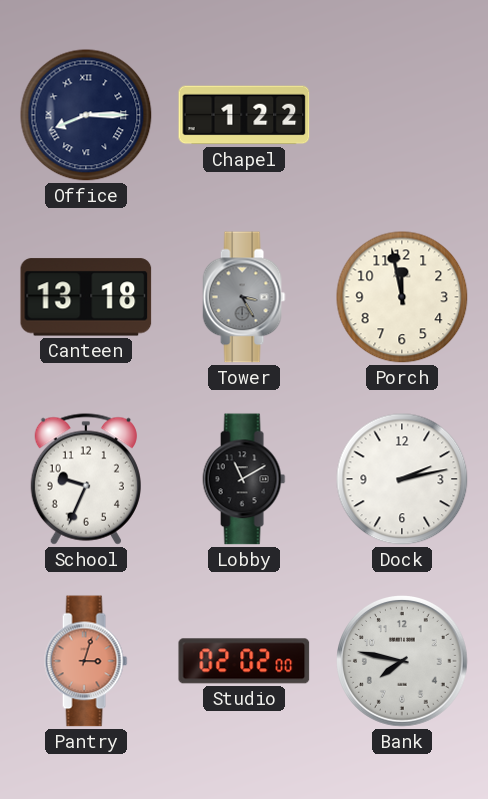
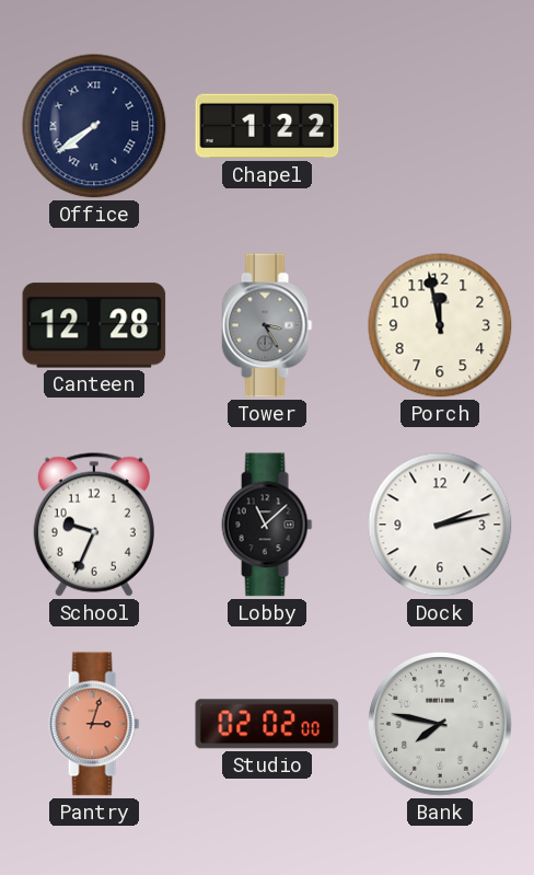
Office: 8:15 -> 7:39 (94, 126)
Canteen: 13:18 -> 12:28 (94, 325)
Lobby: 11:10 -> 11:08 (267, 525)
